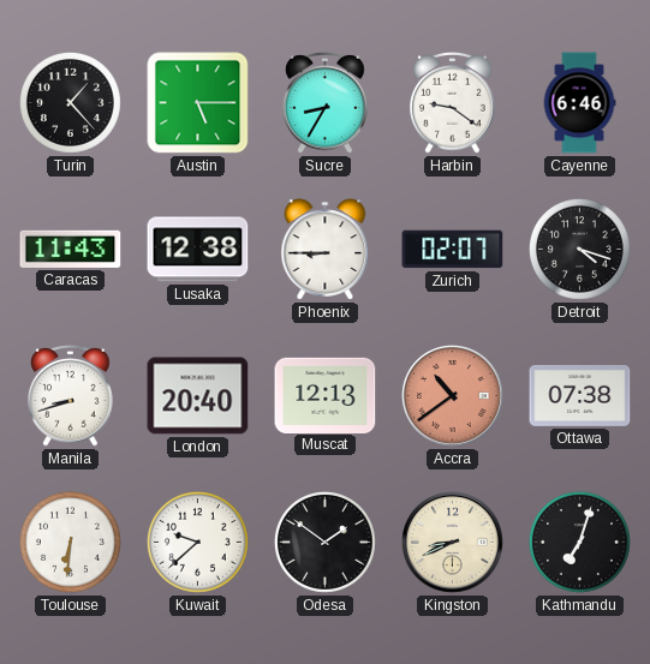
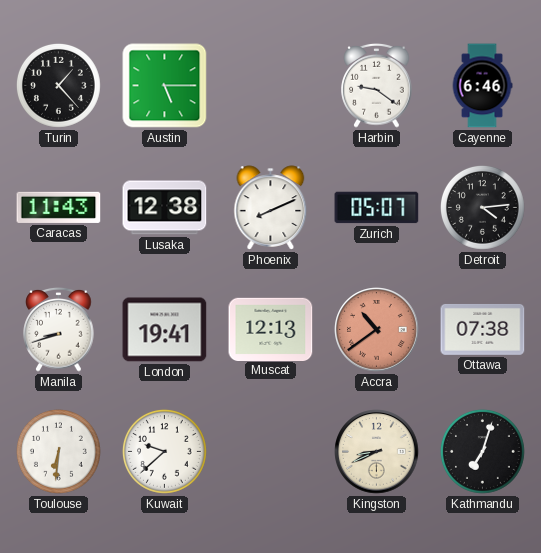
Sucre: 8:35 -> none (326, 103)
Phoenix: 8:45 -> 8:11 (271, 208)
Zurich: 02:07 -> 05:07 (377, 208)
Detroit: 4:18 -> 4:14 (482, 207)
London: 20:40 -> 19:41 (165, 330)
Odesa: 1:51 -> none (324, 542)
